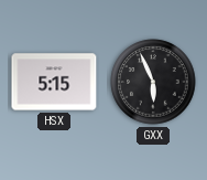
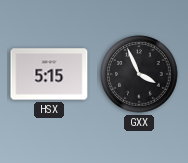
GXX: 5:56 -> 3:56 (139, 74)
